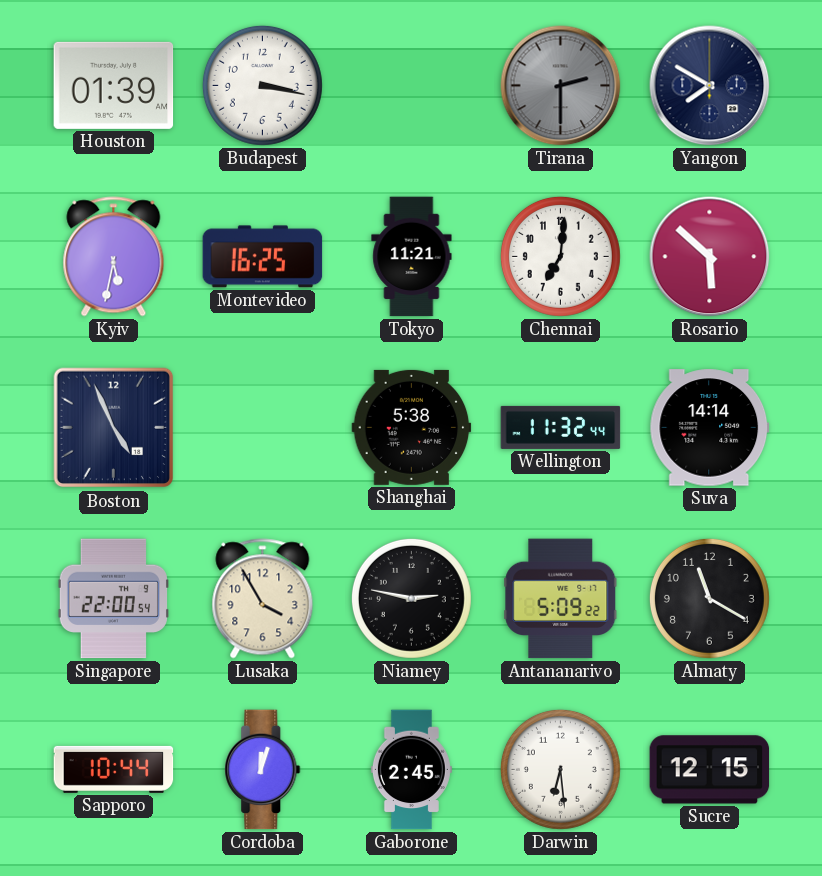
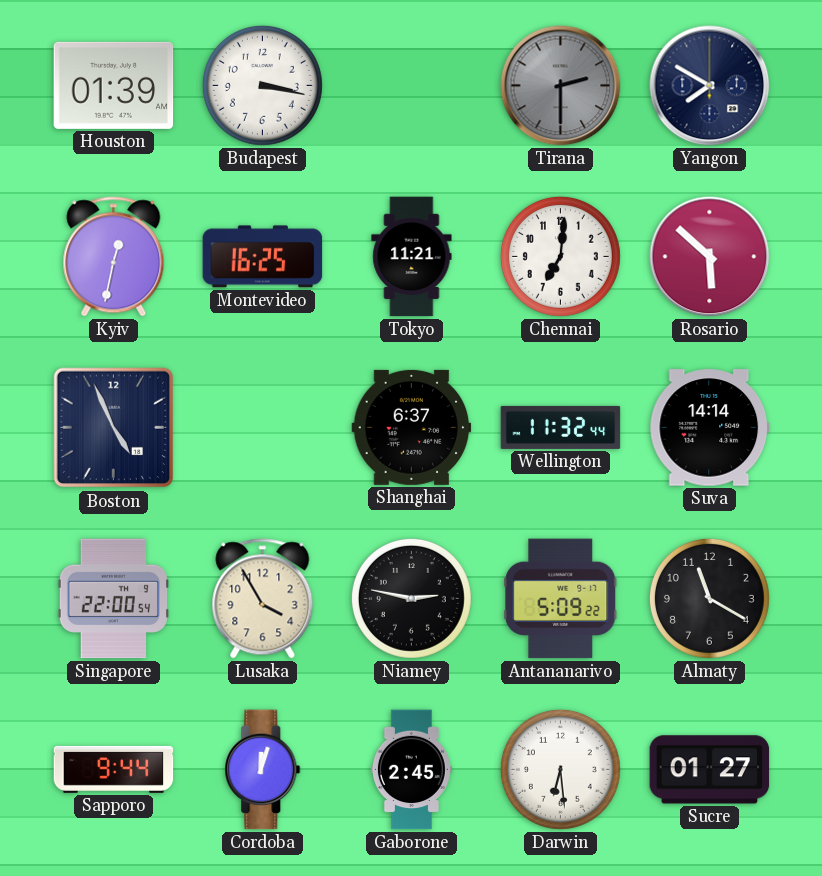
Kyiv: 5:32 -> 12:32 (114, 257)
Shanghai: 5:38 -> 6:37 (412, 427)
Sapporo: 10:44 -> 9:44 (114, 769)
Sucre: 12:15 -> 01:27 (710, 770)
